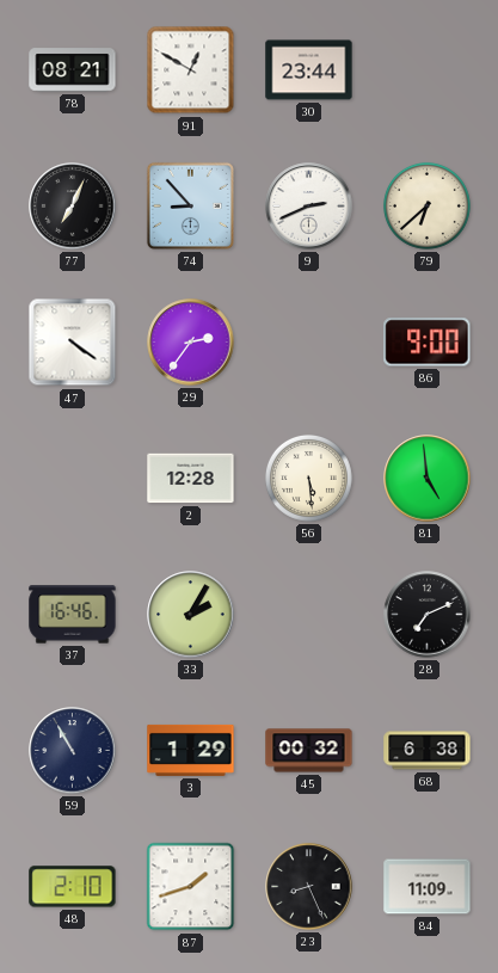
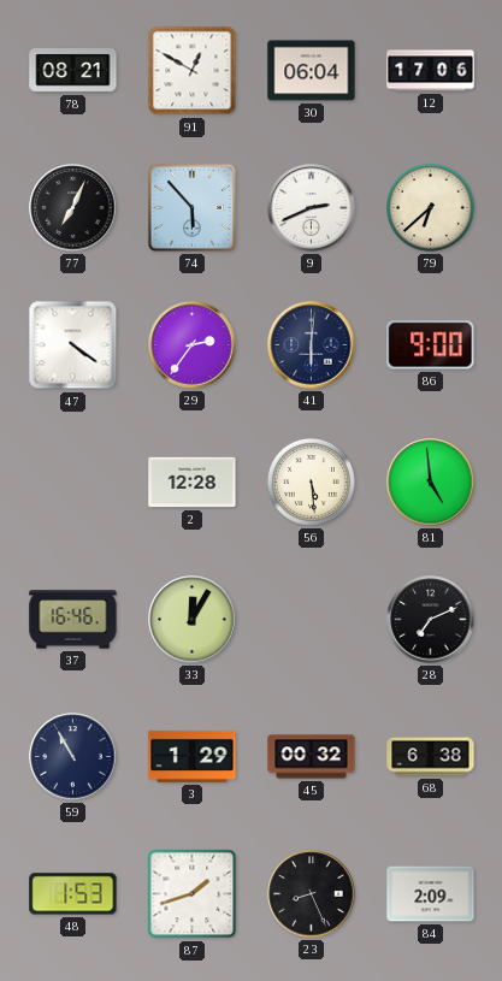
30: 23:44 -> 06:04 (312, 71)
12: none -> 17:06 (431, 71)
74: 8:53 -> 5:53 (191, 207)
41: none -> 6:01 (312, 345)
33: 2:05 -> 12:05 (193, 620)
48: 2:10 -> 1:53 (73, 894)
84: 11:09 -> 2:09 (431, 894)
